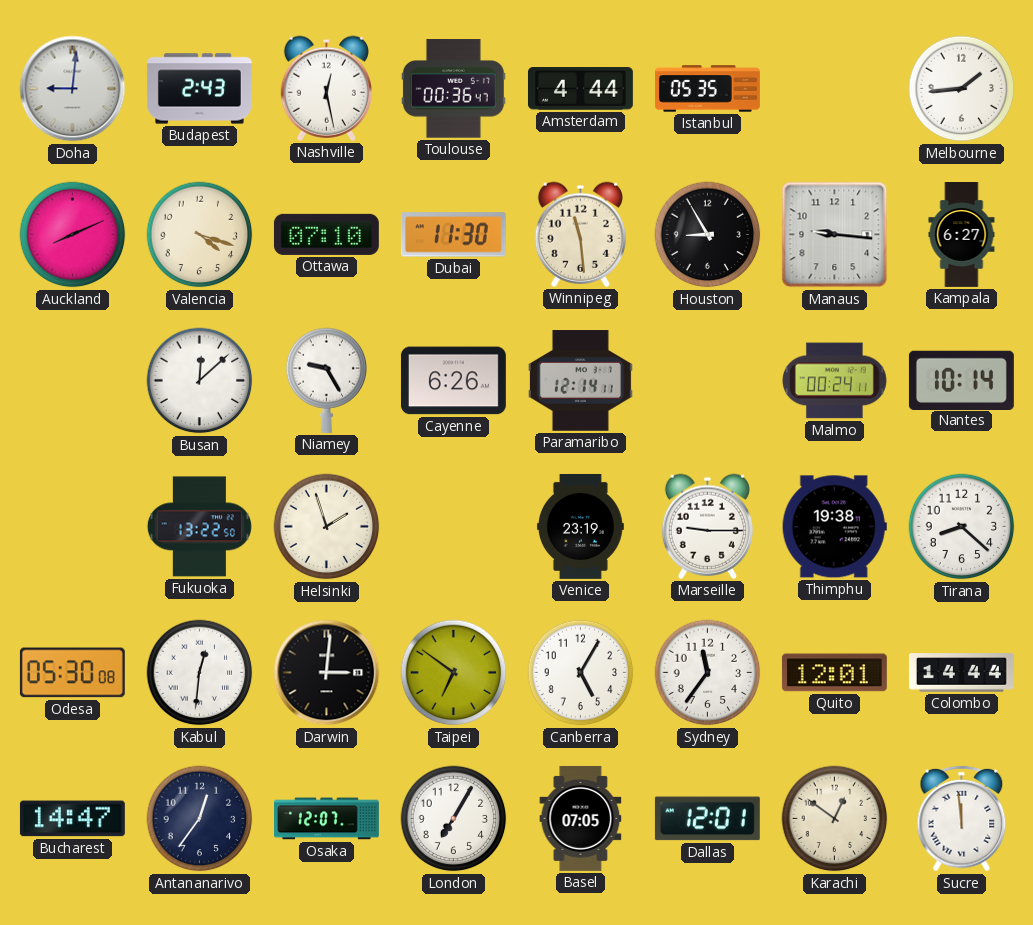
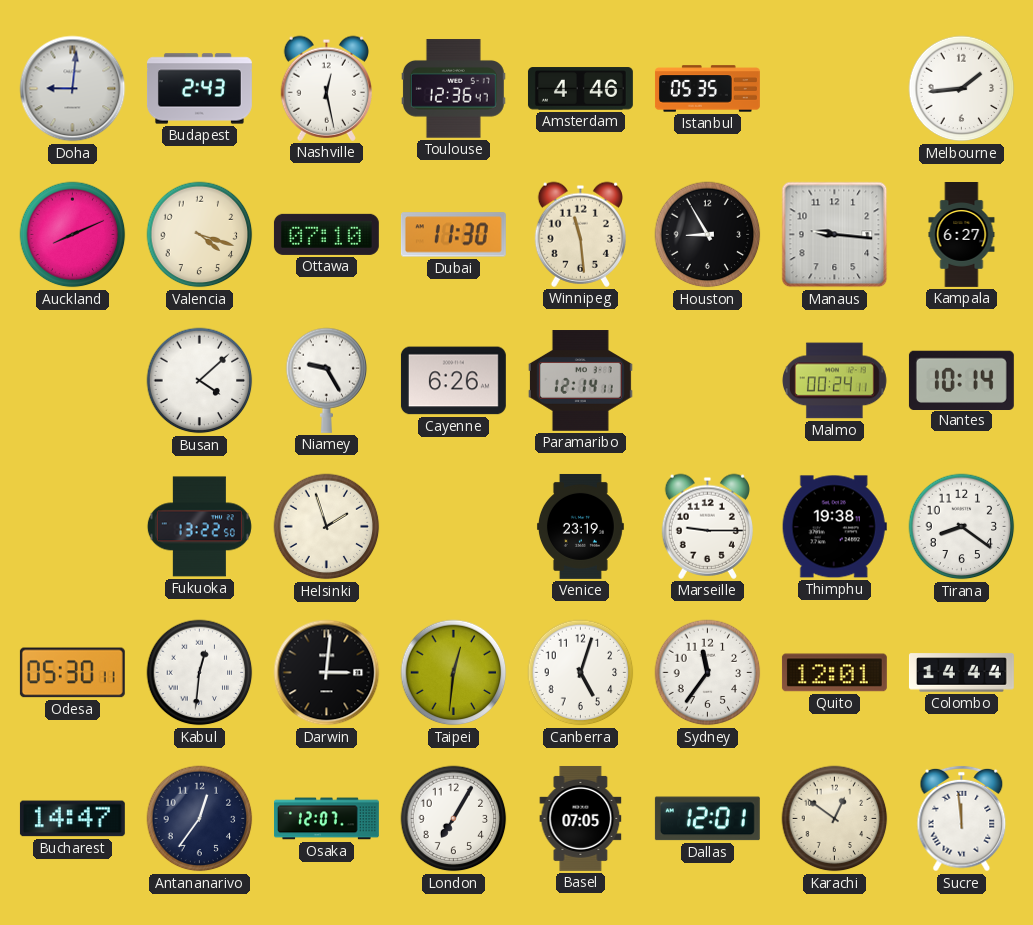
Toulouse: 00:36 -> 12:36 (453, 89)
Amsterdam: 4:44 -> 4:46 (580, 89)
Busan: 12:08 -> 4:08 (200, 381)
Tirana: 8:22 -> 8:21 (962, 527)
Odesa: 05:30:08 -> 05:30:11 (72, 673)
Taipei: 6:51 -> 12:31 (454, 673)
Canberra: 5:05 -> 5:03 (581, 673)
